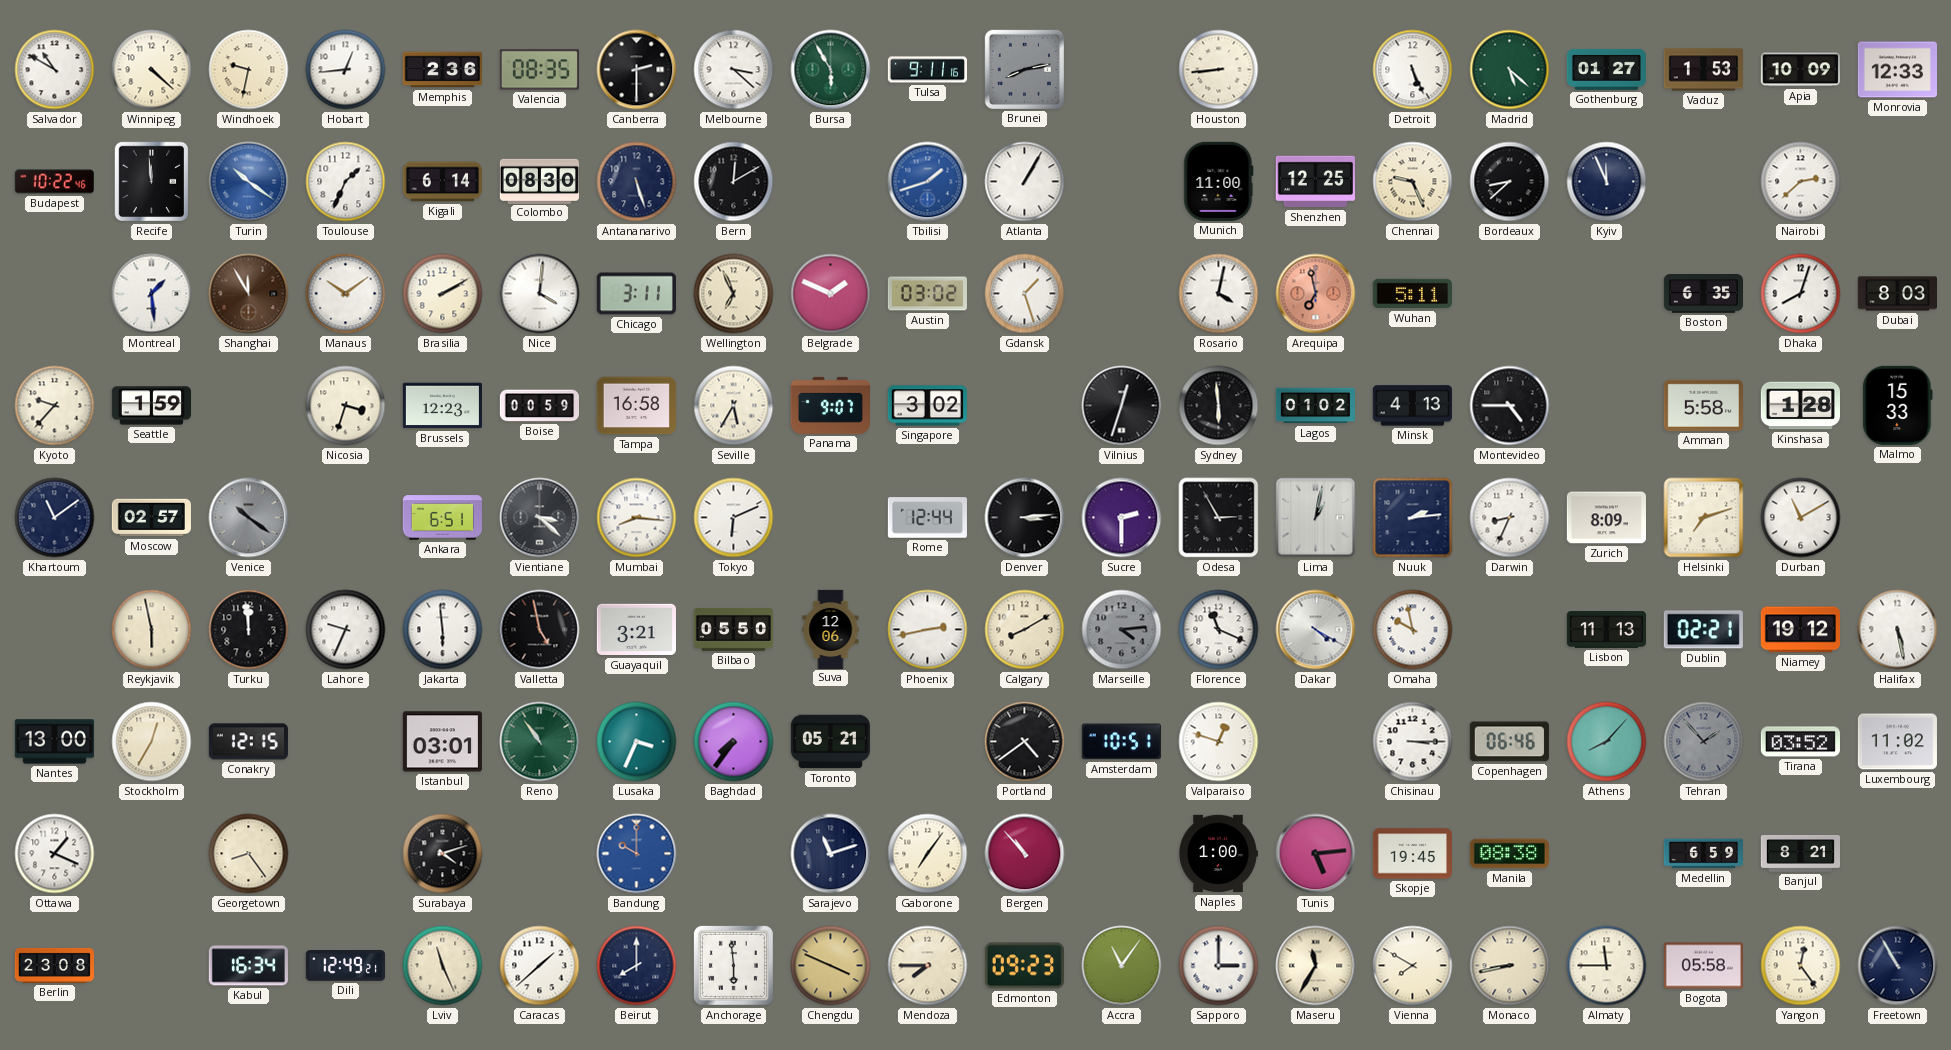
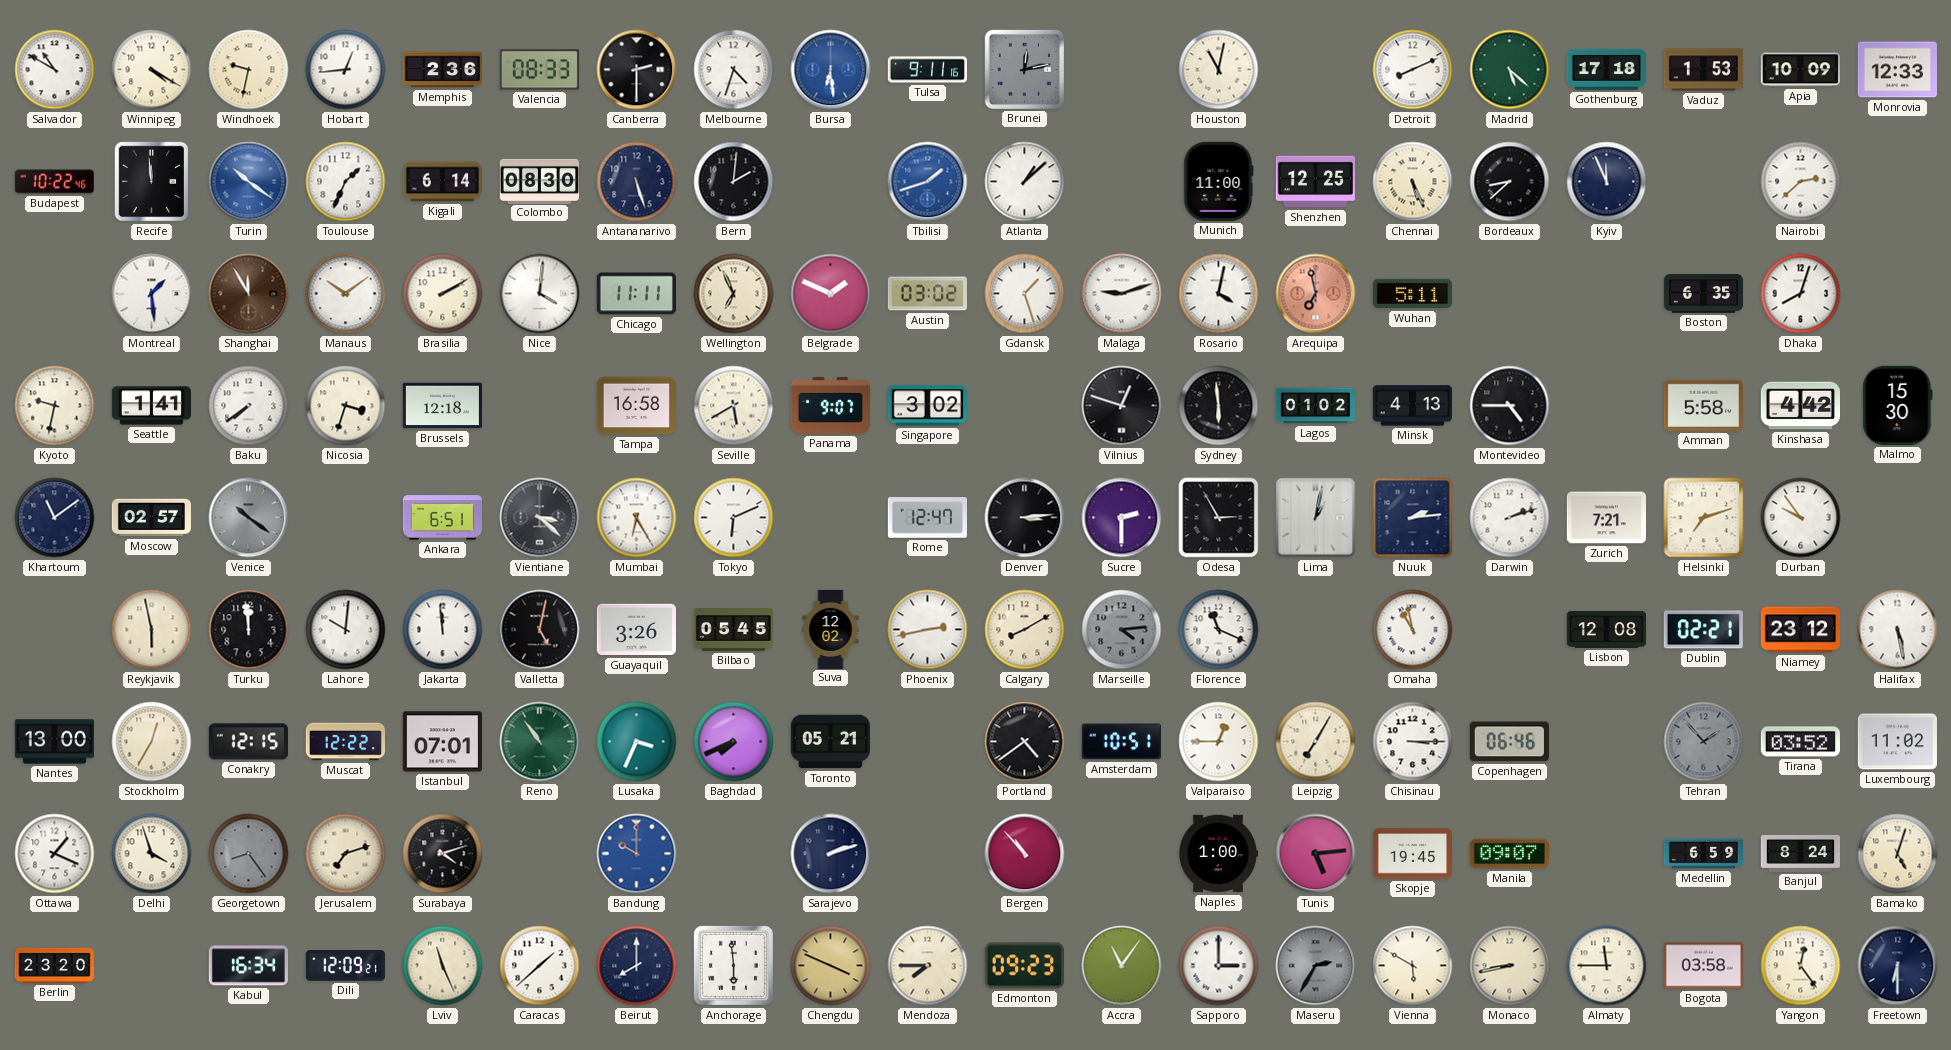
Winnipeg: 4:22 -> 4:20 (152, 70)
Valencia: 08:35 -> 08:33 (539, 70)
Melbourne: 3:22 -> 4:33 (734, 70)
Bursa: 5:55 -> 6:29 (831, 70)
Bursa dial: green -> blue (831, 70)
Brunei: 8:13 -> 12:13 (1024, 69)
Houston: 8:44 -> 11:02 (1219, 70)
Detroit: 5:26 -> 8:11 (1413, 70)
Gothenburg: 01:27 -> 17:18 (1606, 69)
Bern: 12:10 -> 2:01 (734, 182)
Atlanta: 1:05 -> 1:08 (1025, 182)
Chennai: 9:26 -> 5:26 (1413, 182)
Chicago: 3:11 -> 11:11 (636, 294)
Malaga: none -> 9:12 (1122, 294)
Dubai: 8:03 -> none (1897, 294)
Kyoto: 9:37 -> 9:32 (55, 406)
Seattle: 1:59 -> 1:41 (151, 406)
Baku: none -> 7:39 (249, 406)
Brussels: 12:23 -> 12:18 (442, 406)
Boise: 00:59 -> none (539, 406)
Seville: 5:35 -> 5:40 (734, 406)
Vilnius: 12:33 -> 12:48 (1122, 406)
Kinshasa: 1:28 -> 4:42 (1800, 406)
Malmo: 15:33 -> 15:30 (1898, 405)
Mumbai: 8:16 -> 6:25 (637, 518)
Rome: 12:44 -> 12:47 (927, 518)
Darwin: 8:34 -> 2:12 (1510, 518)
Zurich: 8:09 -> 7:21 (1606, 518)
Durban: 11:10 -> 9:54 (1801, 518)
Lahore: 9:34 -> 10:01 (346, 630)
Jakarta: 5:59 -> 11:59 (443, 630)
Valletta: 4:58 -> 5:02 (540, 630)
Guayaquil: 3:21 -> 3:26 (636, 630)
Bilbao: 05:50 -> 05:45 (733, 630)
Suva: 12:06 -> 12:02 (831, 629)
Dakar: 4:20 -> none (1316, 630)
Omaha: 9:58 -> 10:58 (1413, 630)
Lisbon: 11:13 -> 12:08 (1606, 630)
Niamey: 19:12 -> 23:12 (1800, 630)
Muscat: none -> 12:22 (345, 742)
Istanbul: 03:01 -> 07:01 (442, 742)
Baghdad: 7:36 -> 7:41 (734, 742)
Valparaiso: 12:48 -> 12:45 (1219, 742)
Leipzig: none -> 7:05 (1316, 742)
Athens: 8:07 -> none (1607, 742)
Delhi: none -> 3:57 (152, 854)
Georgetown dial: cream -> grey (249, 854)
Jerusalem: none -> 7:12 (346, 854)
Sarajevo: 11:12 -> 2:12 (831, 854)
Gaborone: 7:06 -> none (928, 854)
Manila: 08:38 -> 09:07 (1509, 854)
Banjul: 8:21 -> 8:24 (1800, 854)
Bamako: none -> 5:03 (1898, 854)
Berlin: 23:08 -> 23:20 (54, 965)
Dili: 12:49 -> 12:09 (345, 966)
Maseru: 11:35 -> 2:35 (1316, 966)
Maseru dial: cream -> grey (1316, 966)
Vienna: 7:50 -> 5:50 (1413, 966)
Bogota: 05:58 -> 03:58 (1703, 966)
Freetown: 10:55 -> 6:30 (1898, 966)
